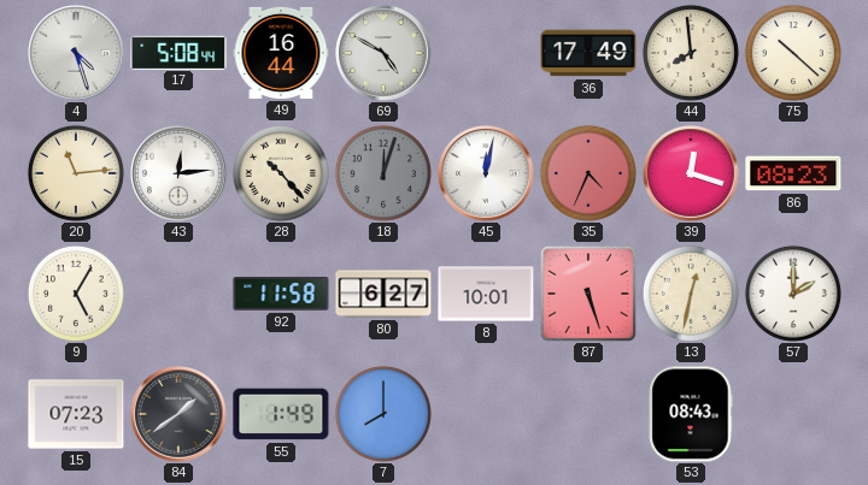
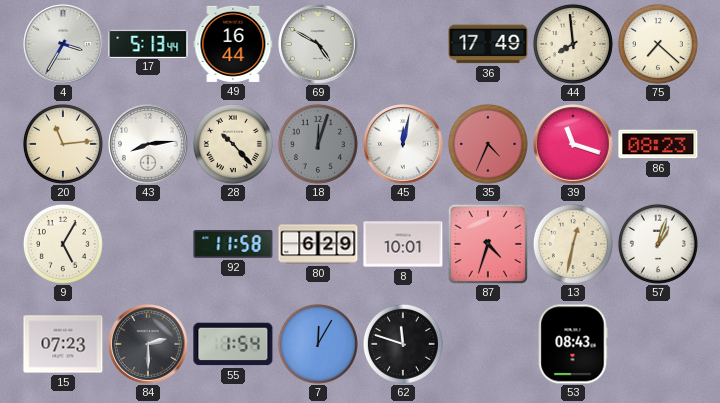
4: 4:27 -> 3:35 (63, 44)
17: 5:08 -> 5:13 (148, 43)
75: 10:22 -> 7:22 (658, 44)
43: 12:14 -> 8:14 (148, 144)
39: 12:18 -> 11:18 (573, 144)
80: 6:27 -> 6:29 (318, 244)
87: 5:27 -> 4:33 (488, 244)
57: 2:00 -> 1:03 (658, 244)
84: 1:39 -> 2:30 (148, 344)
55: 1:49 -> 1:54 (233, 344)
7: 8:00 -> 12:05 (318, 344)
62: none -> 11:48 (403, 344)
